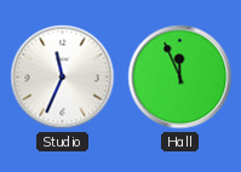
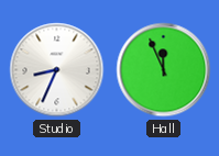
Studio: 11:34 -> 8:34 (57, 70)
